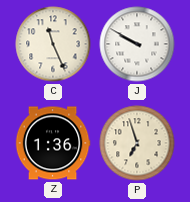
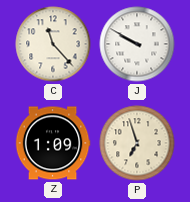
C: 11:26 -> 11:23 (53, 44)
Z: 1:36 -> 1:09 (53, 143)
